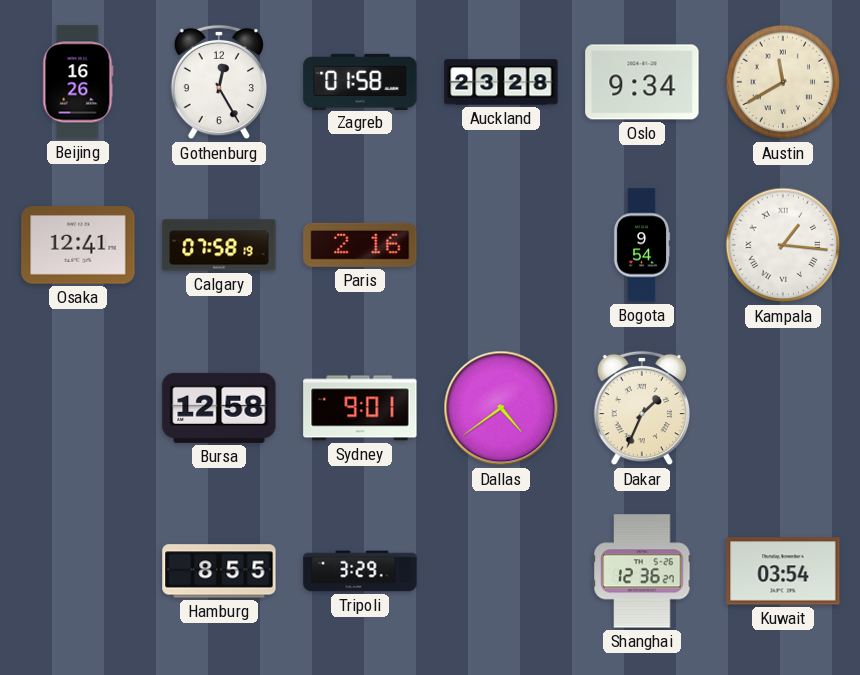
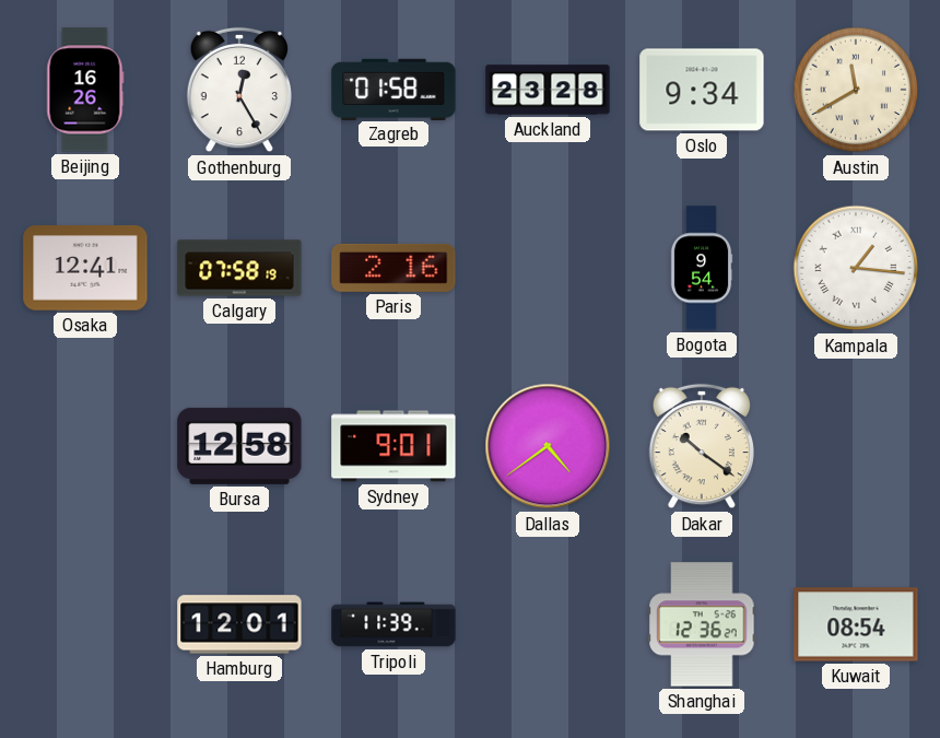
Dakar: 1:34 -> 10:21 (701, 446)
Hamburg: 8:55 -> 12:01 (239, 624)
Tripoli: 3:29 -> 11:39 (393, 624)
Kuwait: 03:54 -> 08:54 (856, 624)
